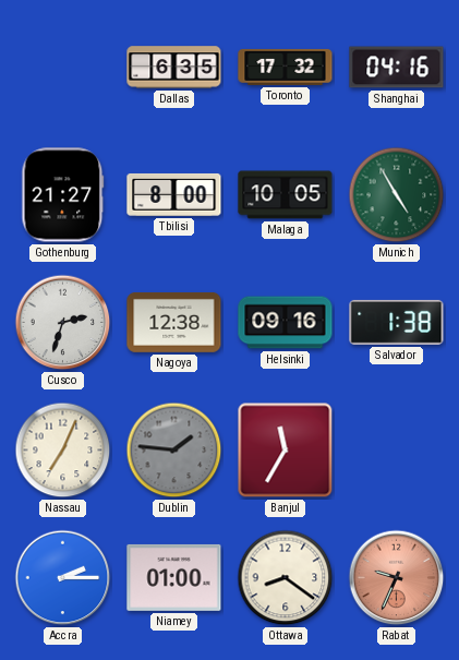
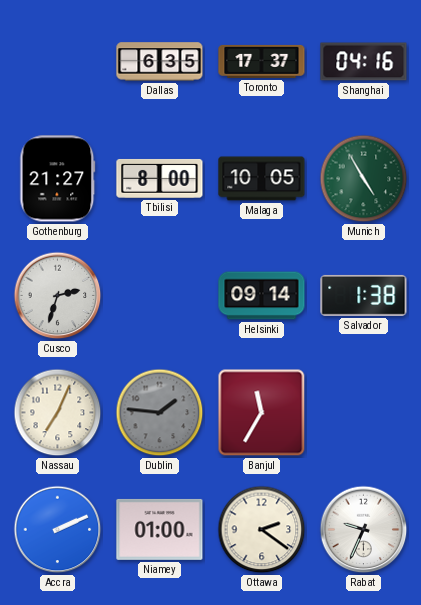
Toronto: 17:32 -> 17:37 (262, 61)
Nagoya: 12:38 -> none (174, 323)
Helsinki: 09:16 -> 09:14 (262, 296)
Accra: 2:15 -> 2:11 (58, 530)
Ottawa: 8:21 -> 2:21 (262, 530)
Rabat dial: salmon -> white (364, 530)
